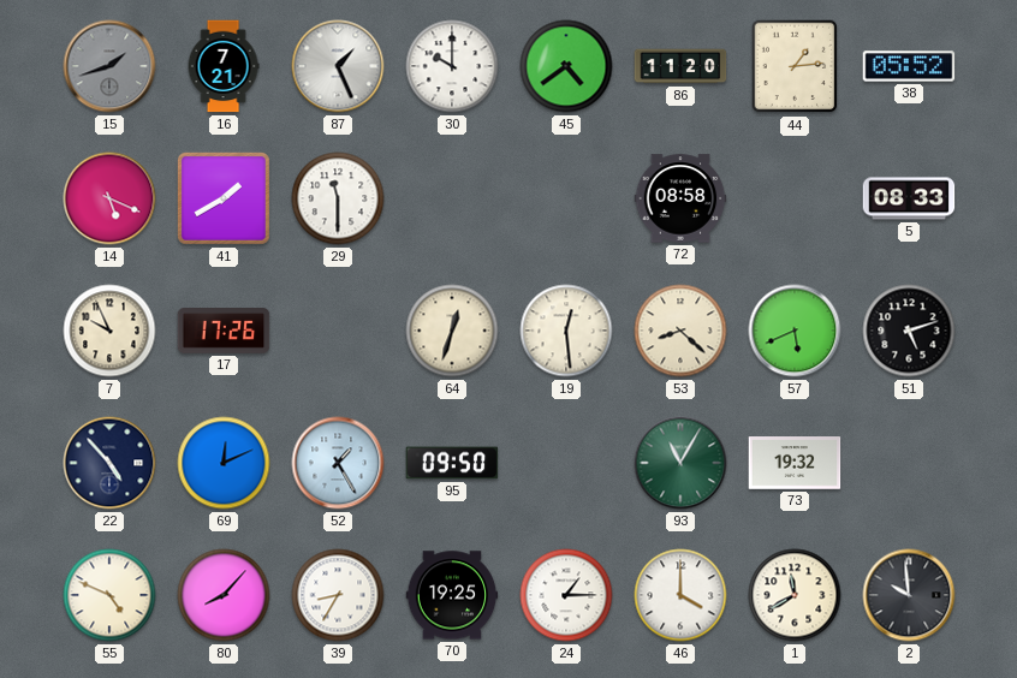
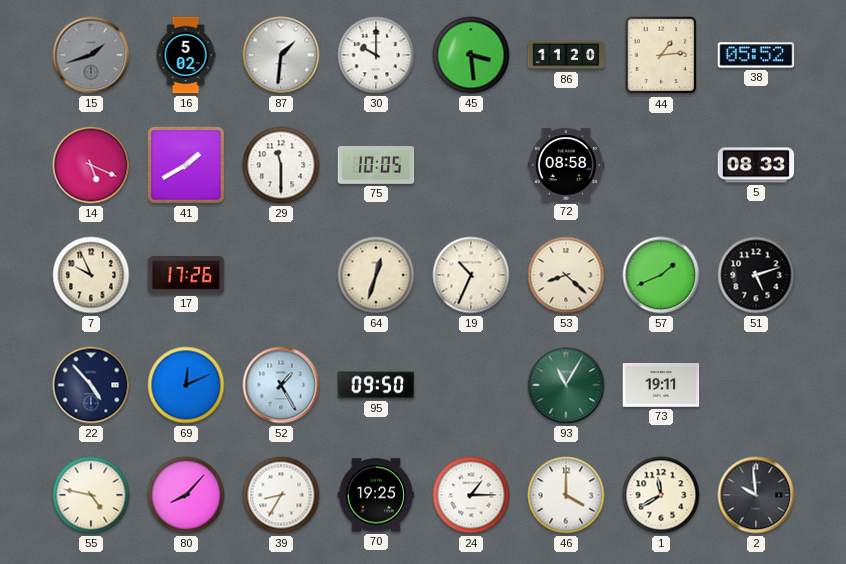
16: 7:21 -> 5:02 (186, 55)
87: 1:26 -> 1:31 (281, 55)
45: 4:39 -> 3:29 (471, 55)
75: none -> 10:05 (376, 166)
19: 12:29 -> 10:34 (471, 275)
57: 5:41 -> 1:41 (661, 275)
73: 19:32 -> 19:11 (661, 385)
55: 4:49 -> 4:47 (91, 495)
